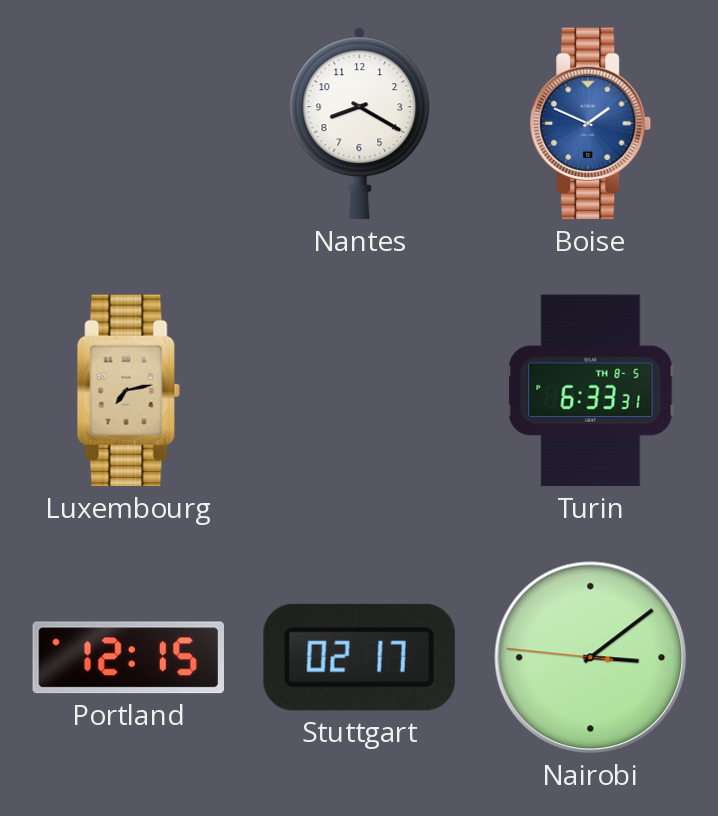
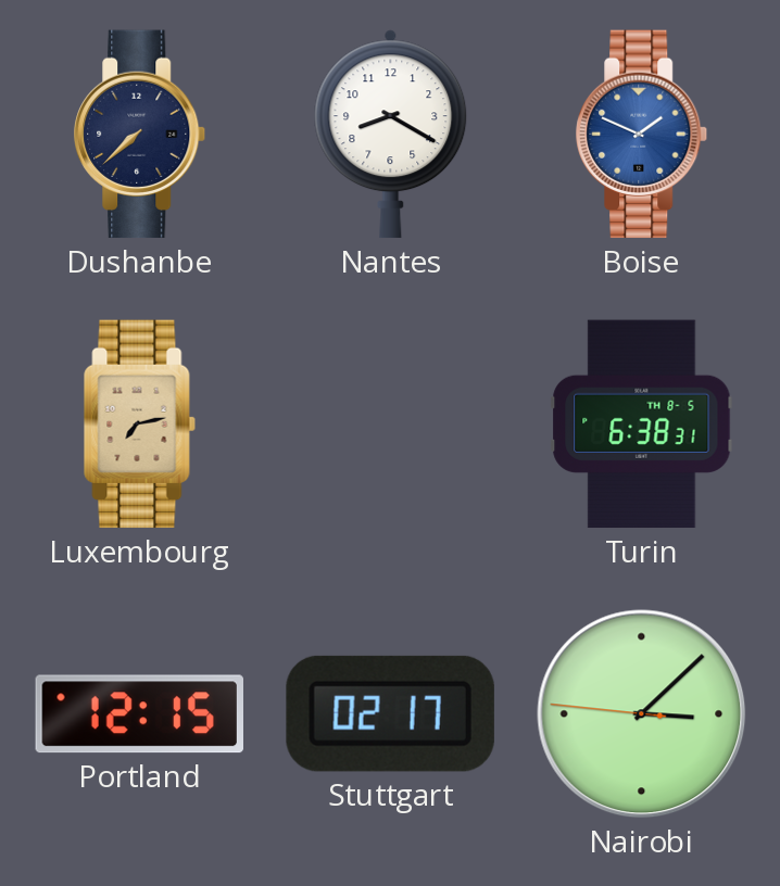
Dushanbe: none -> 7:38 (140, 135)
Turin: 6:33 -> 6:38 (642, 425)
Nairobi: 3:08 -> 3:07 (642, 714)
